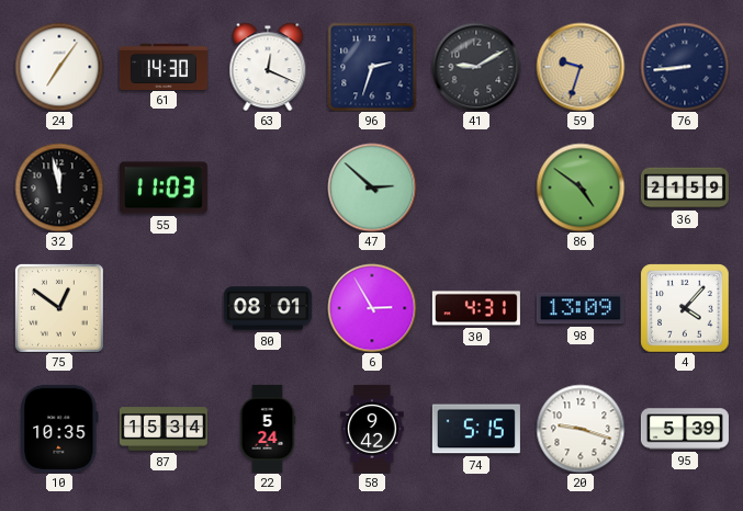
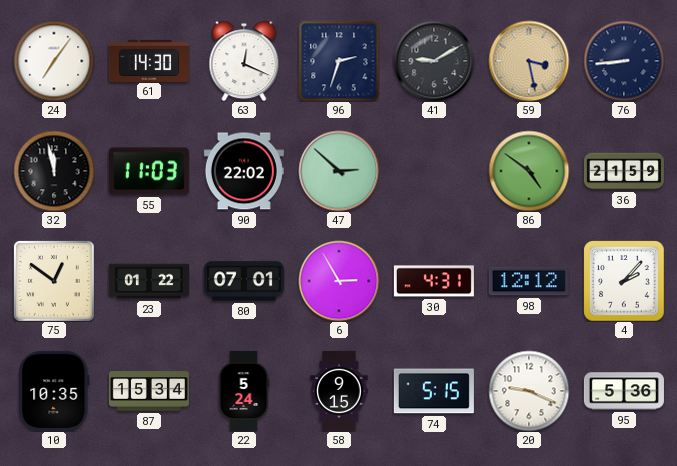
59: 9:33 -> 3:28 (529, 61)
90: none -> 22:02 (244, 171)
23: none -> 01:22 (149, 281)
80: 08:01 -> 07:01 (244, 281)
98: 13:09 -> 12:12 (529, 281)
4: 4:07 -> 2:07 (624, 281)
58: 9:42 -> 9:15 (339, 391)
20: 9:18 -> 9:19 (529, 391)
95: 5:39 -> 5:36 (624, 391)
